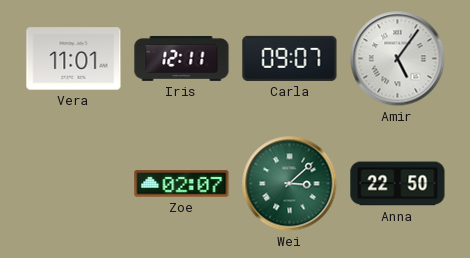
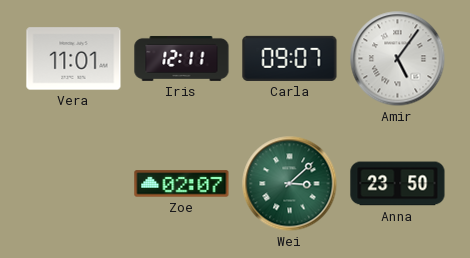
Anna: 22:50 -> 23:50 (398, 184)
